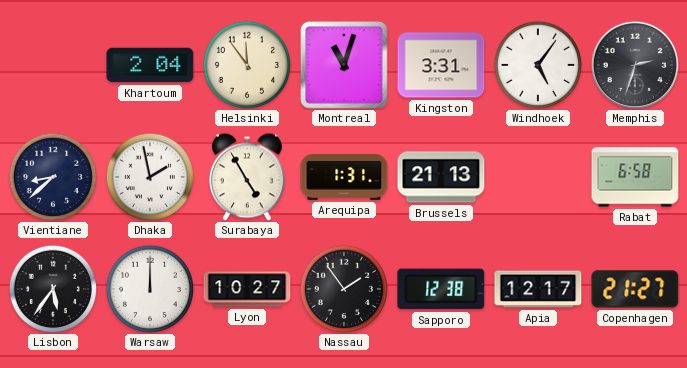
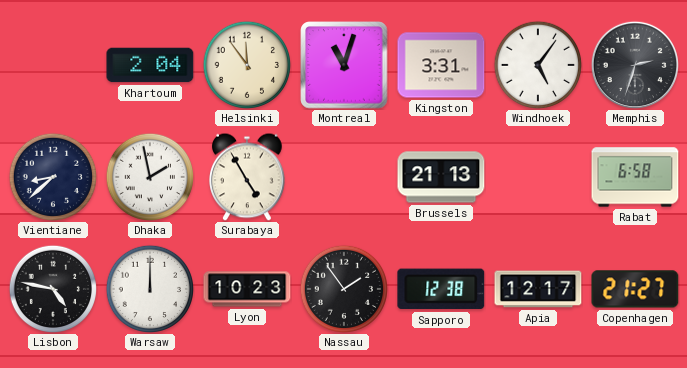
Arequipa: 1:31 -> none (344, 177)
Lisbon: 5:36 -> 4:47 (52, 288)
Lyon: 10:27 -> 10:23 (247, 289)
